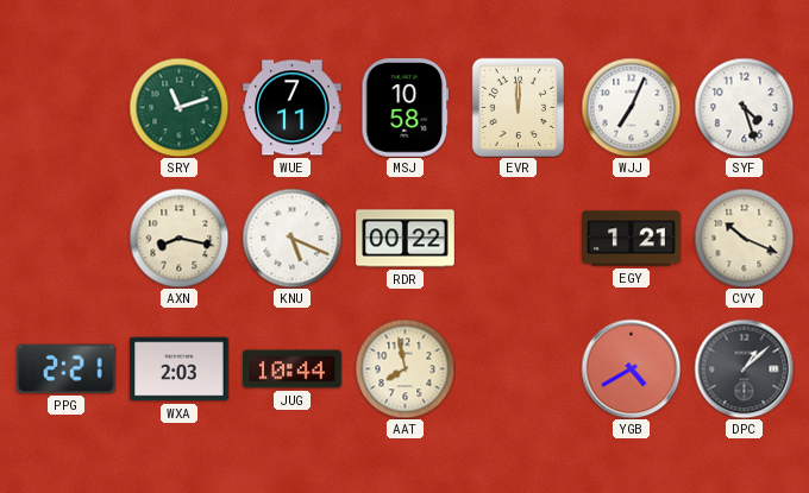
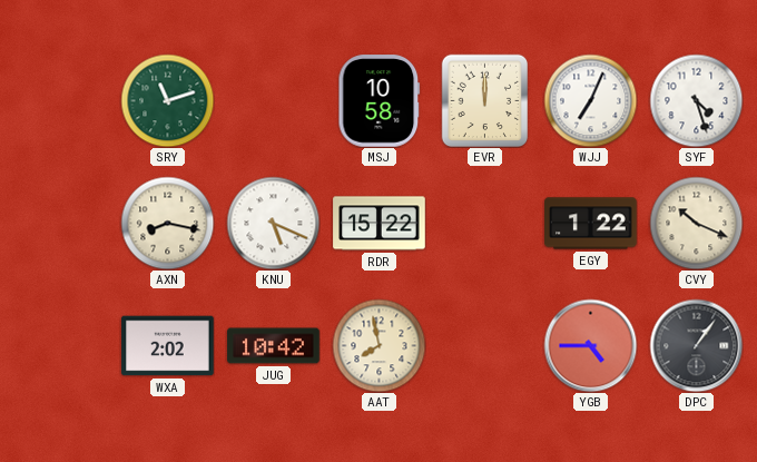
WUE: 7:11 -> none (293, 108)
RDR: 00:22 -> 15:22 (380, 224)
EGY: 1:21 -> 1:22 (591, 224)
PPG: 2:21 -> none (67, 368)
WXA: 2:03 -> 2:02 (168, 346)
JUG: 10:44 -> 10:42 (274, 346)
YGB: 4:40 -> 4:45 (590, 345)
DPC: 1:08 -> 1:06 (696, 345)
